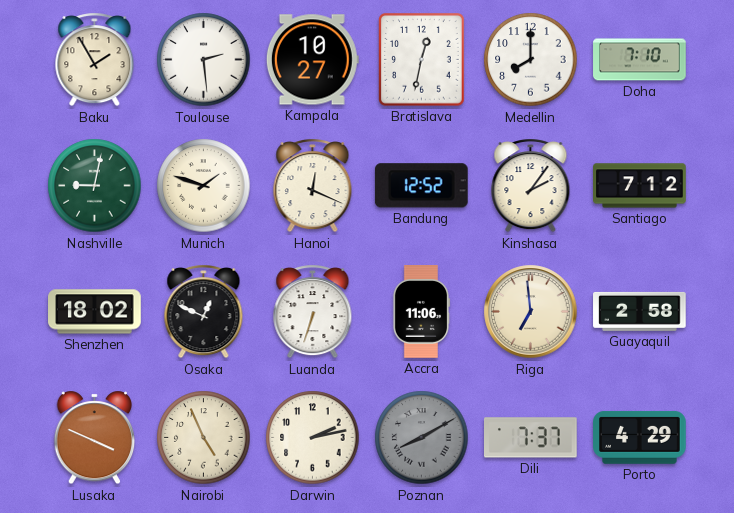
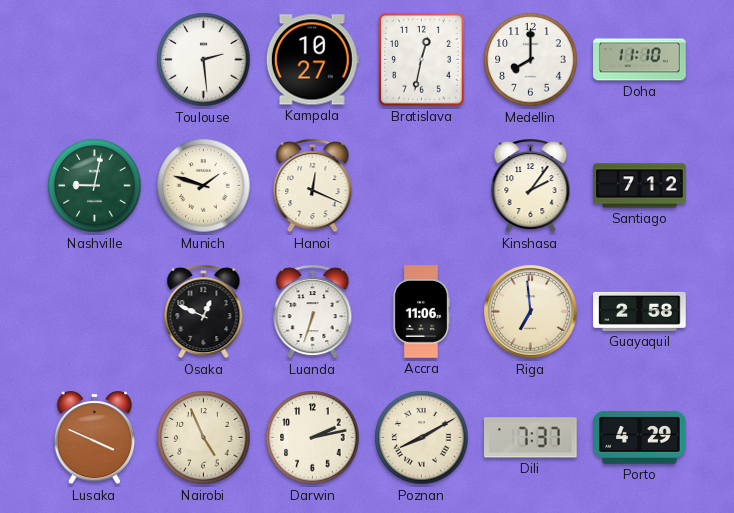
Baku: 1:55 -> none (95, 60)
Doha: 7:10 -> 11:10 (640, 60)
Bandung: 12:52 -> none (421, 186)
Shenzhen: 18:02 -> none (95, 312)
Poznan dial: grey -> cream (422, 438)
